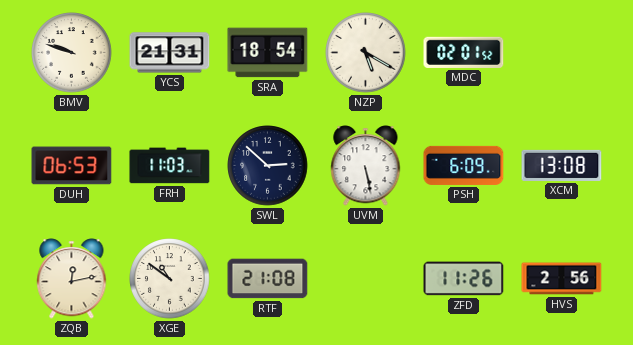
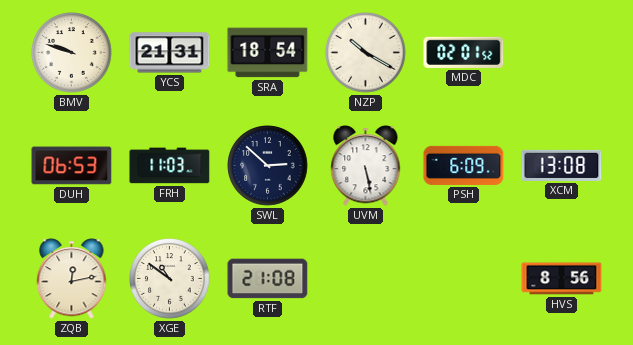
NZP: 5:20 -> 10:20 (366, 53)
ZFD: 11:26 -> none (464, 279)
HVS: 2:56 -> 8:56 (562, 279)
